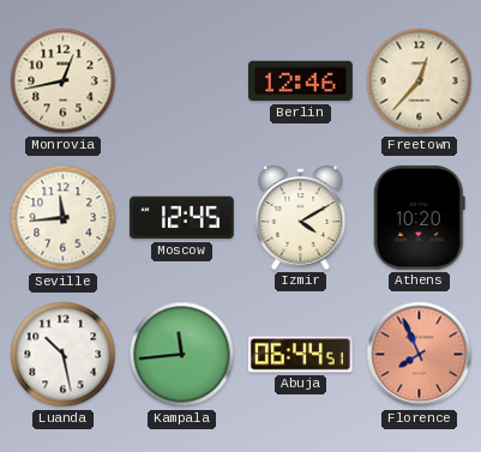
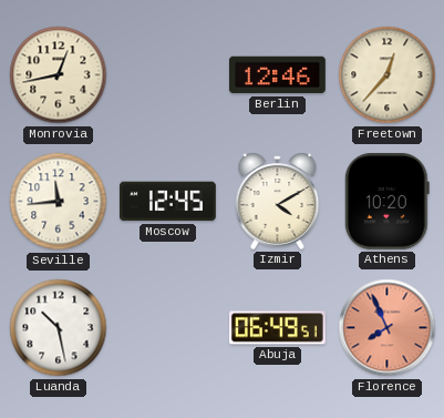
Kampala: 11:44 -> none (182, 355)
Abuja: 06:44 -> 06:49 (277, 328)
